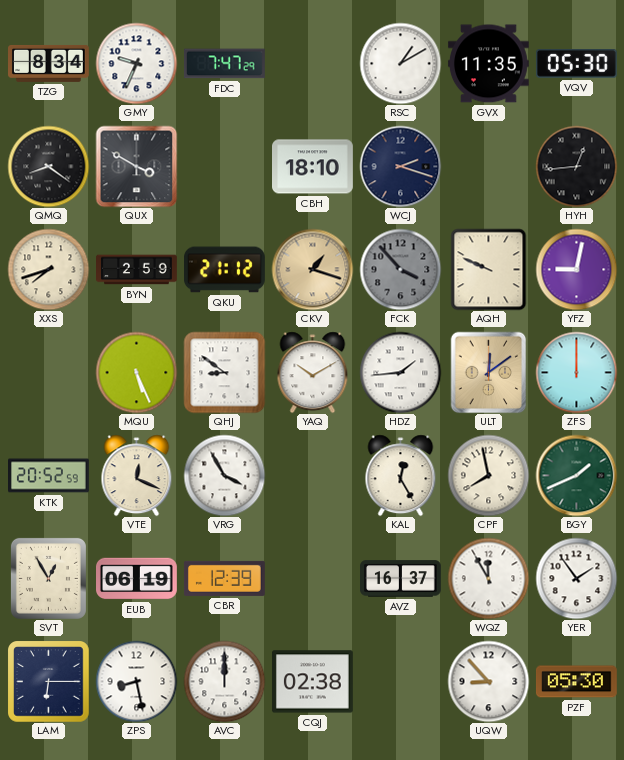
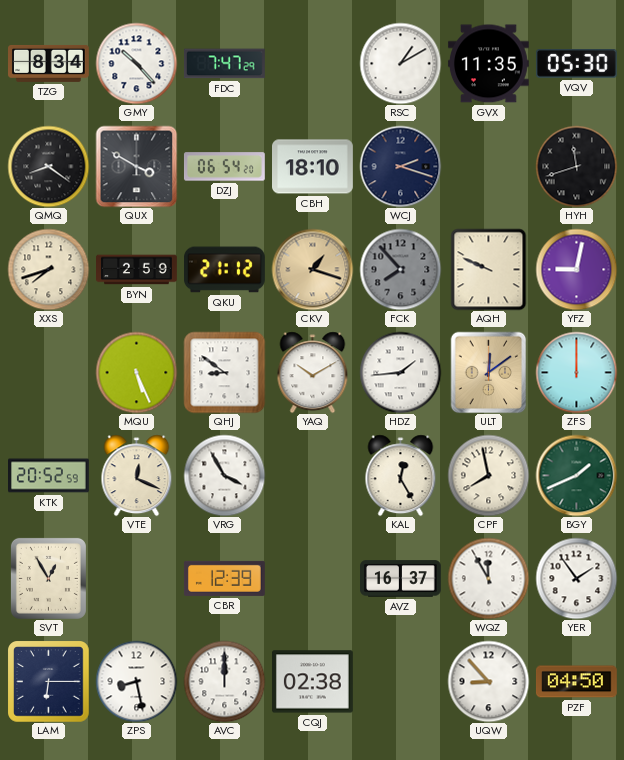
GMY: 9:34 -> 10:23 (136, 63)
DZJ: none -> 06:54 (224, 167)
HYH: 12:44 -> 11:42 (576, 166)
FCK: 3:53 -> 7:53 (400, 269)
EUB: 06:19 -> none (137, 579)
PZF: 05:30 -> 04:50 (576, 682)
